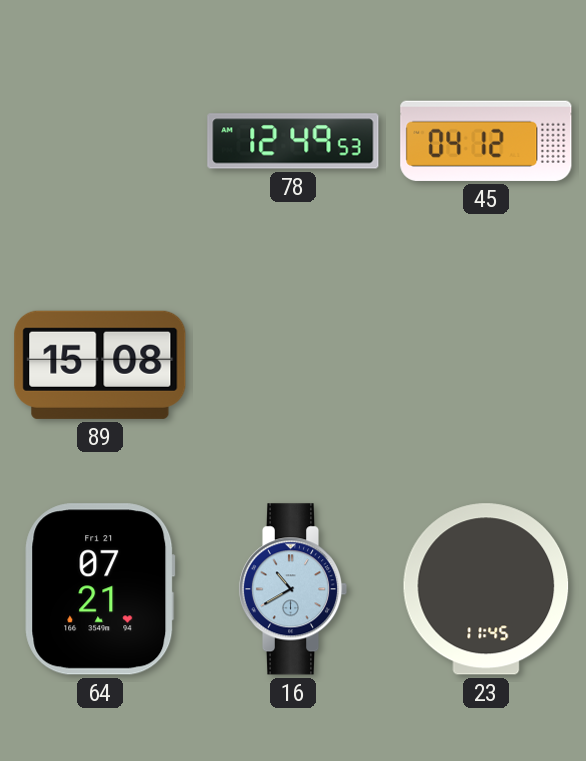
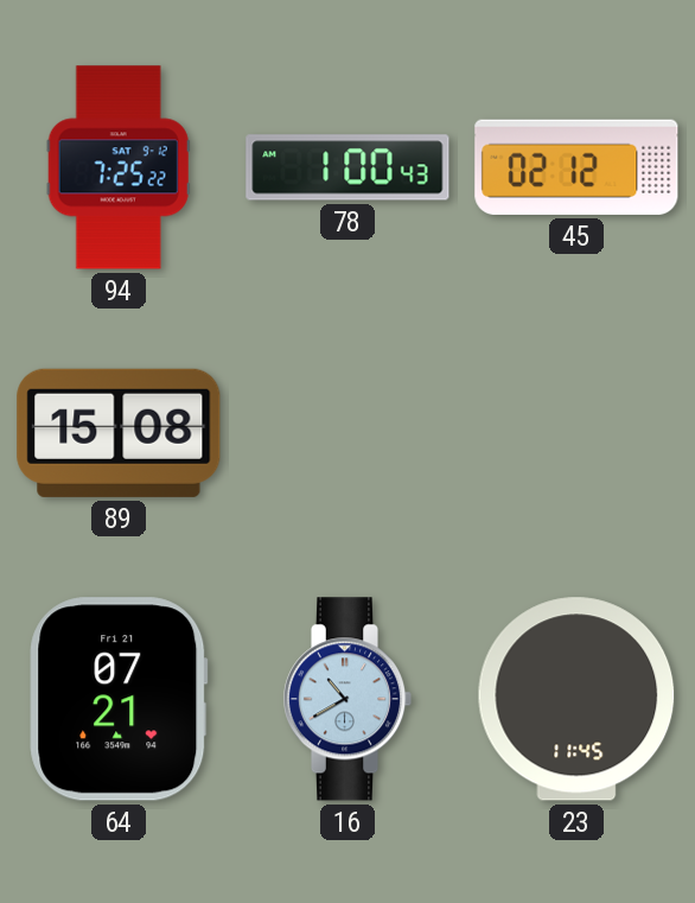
94: none -> 7:25 (119, 167)
78: 12:49 -> 1:00 (347, 167)
45: 04:12 -> 02:12 (576, 167)
